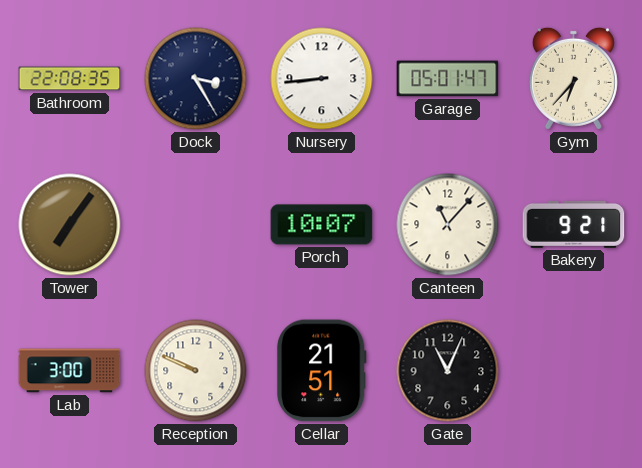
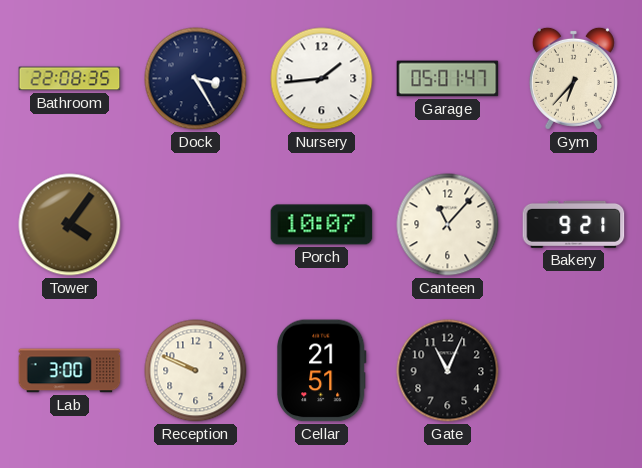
Nursery: 8:44 -> 1:44 (322, 79)
Tower: 7:06 -> 4:06 (70, 225)
